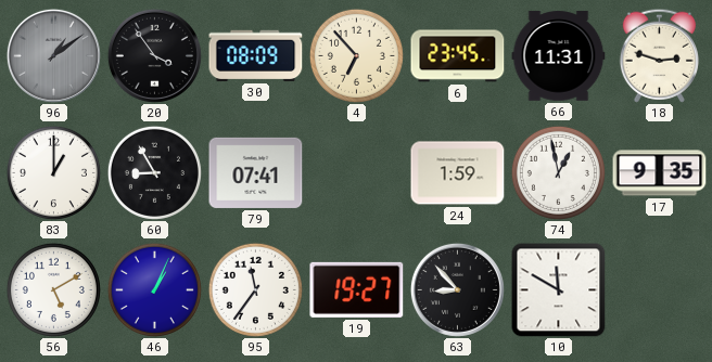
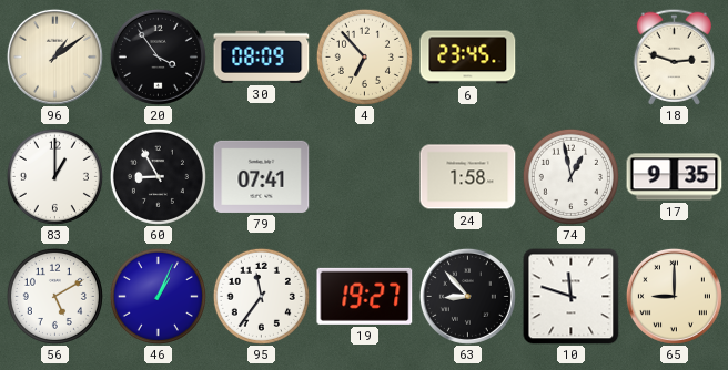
96 dial: grey -> cream (54, 56)
66: 11:31 -> none (559, 56)
24: 1:59 -> 1:58 (468, 177)
10: 11:50 -> 11:48 (572, 297)
65: none -> 9:00 (674, 296)
